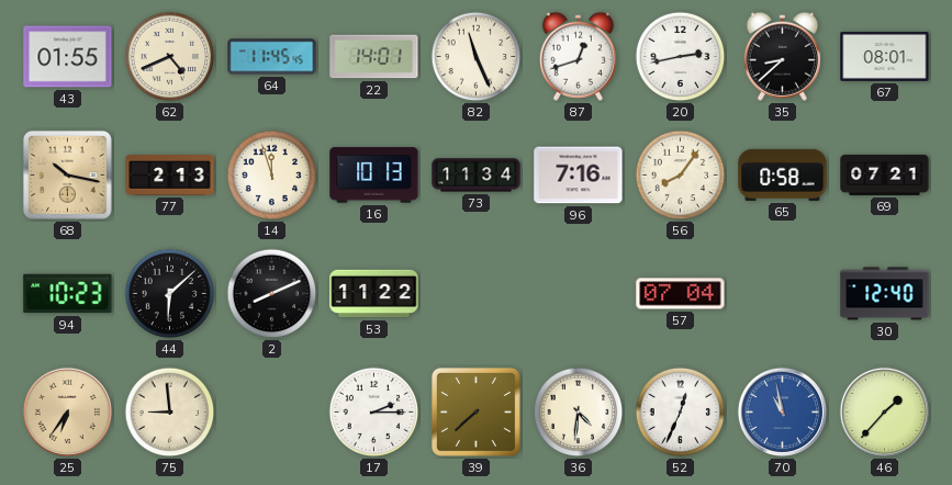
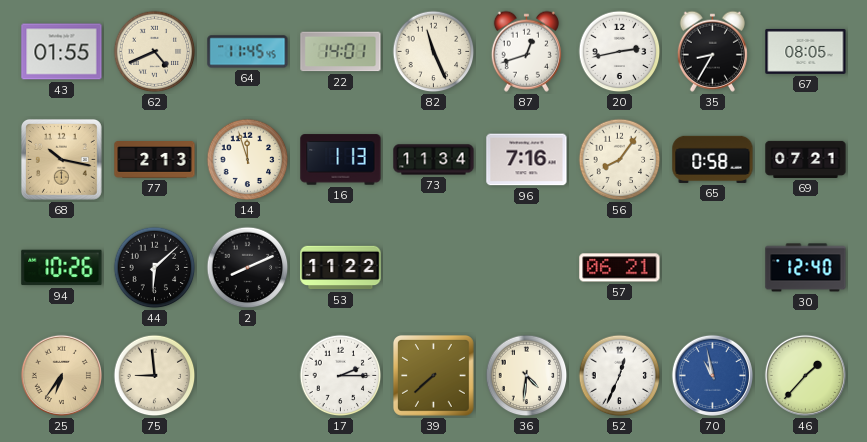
35: 8:38 -> 8:35 (712, 51)
67: 08:01 -> 08:05 (806, 51)
16: 10:13 -> 1:13 (341, 160)
94: 10:23 -> 10:26 (62, 268)
57: 07:04 -> 06:21 (620, 268)
